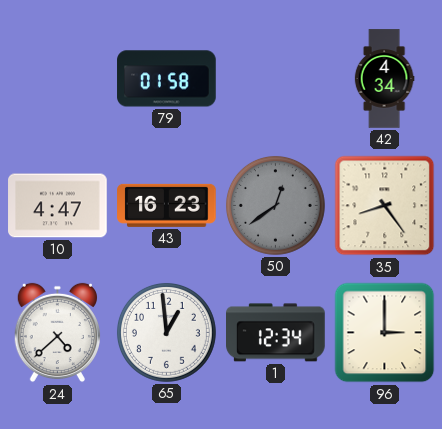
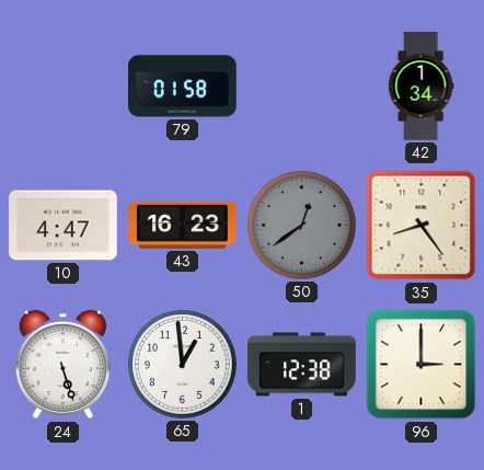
42: 4:34 -> 1:34 (420, 87)
24: 4:38 -> 5:27 (62, 365)
1: 12:34 -> 12:38 (302, 365)
